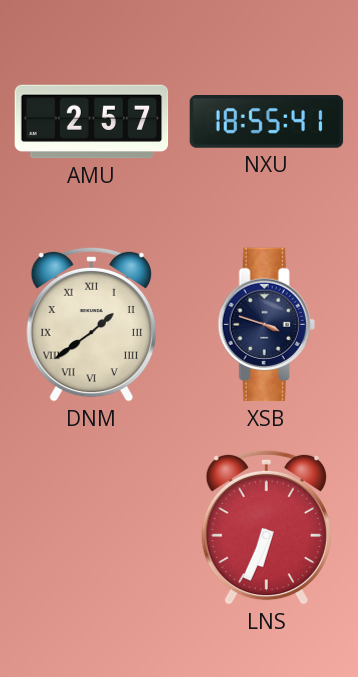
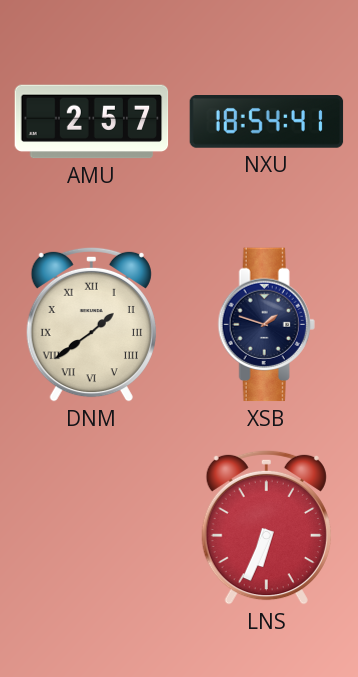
NXU: 18:55 -> 18:54 (267, 122)
XSB: 3:48 -> 1:48 (266, 325)
